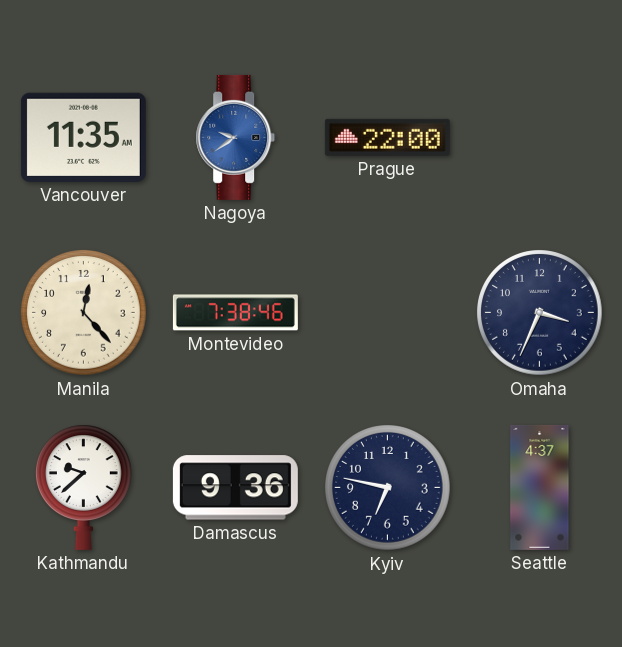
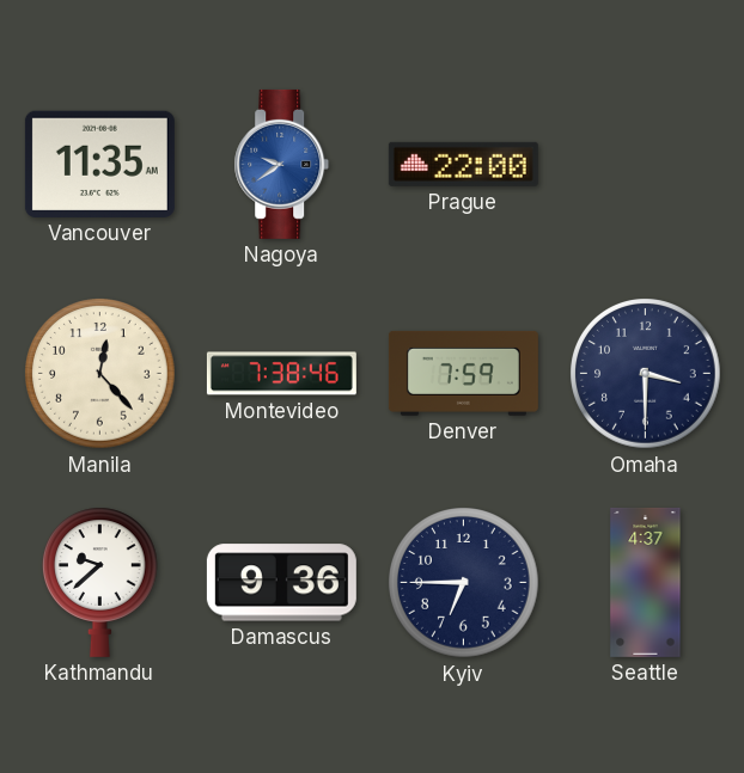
Denver: none -> 7:59 (463, 373)
Omaha: 3:34 -> 3:30 (646, 374)
Kyiv: 6:47 -> 6:45 (464, 583)
